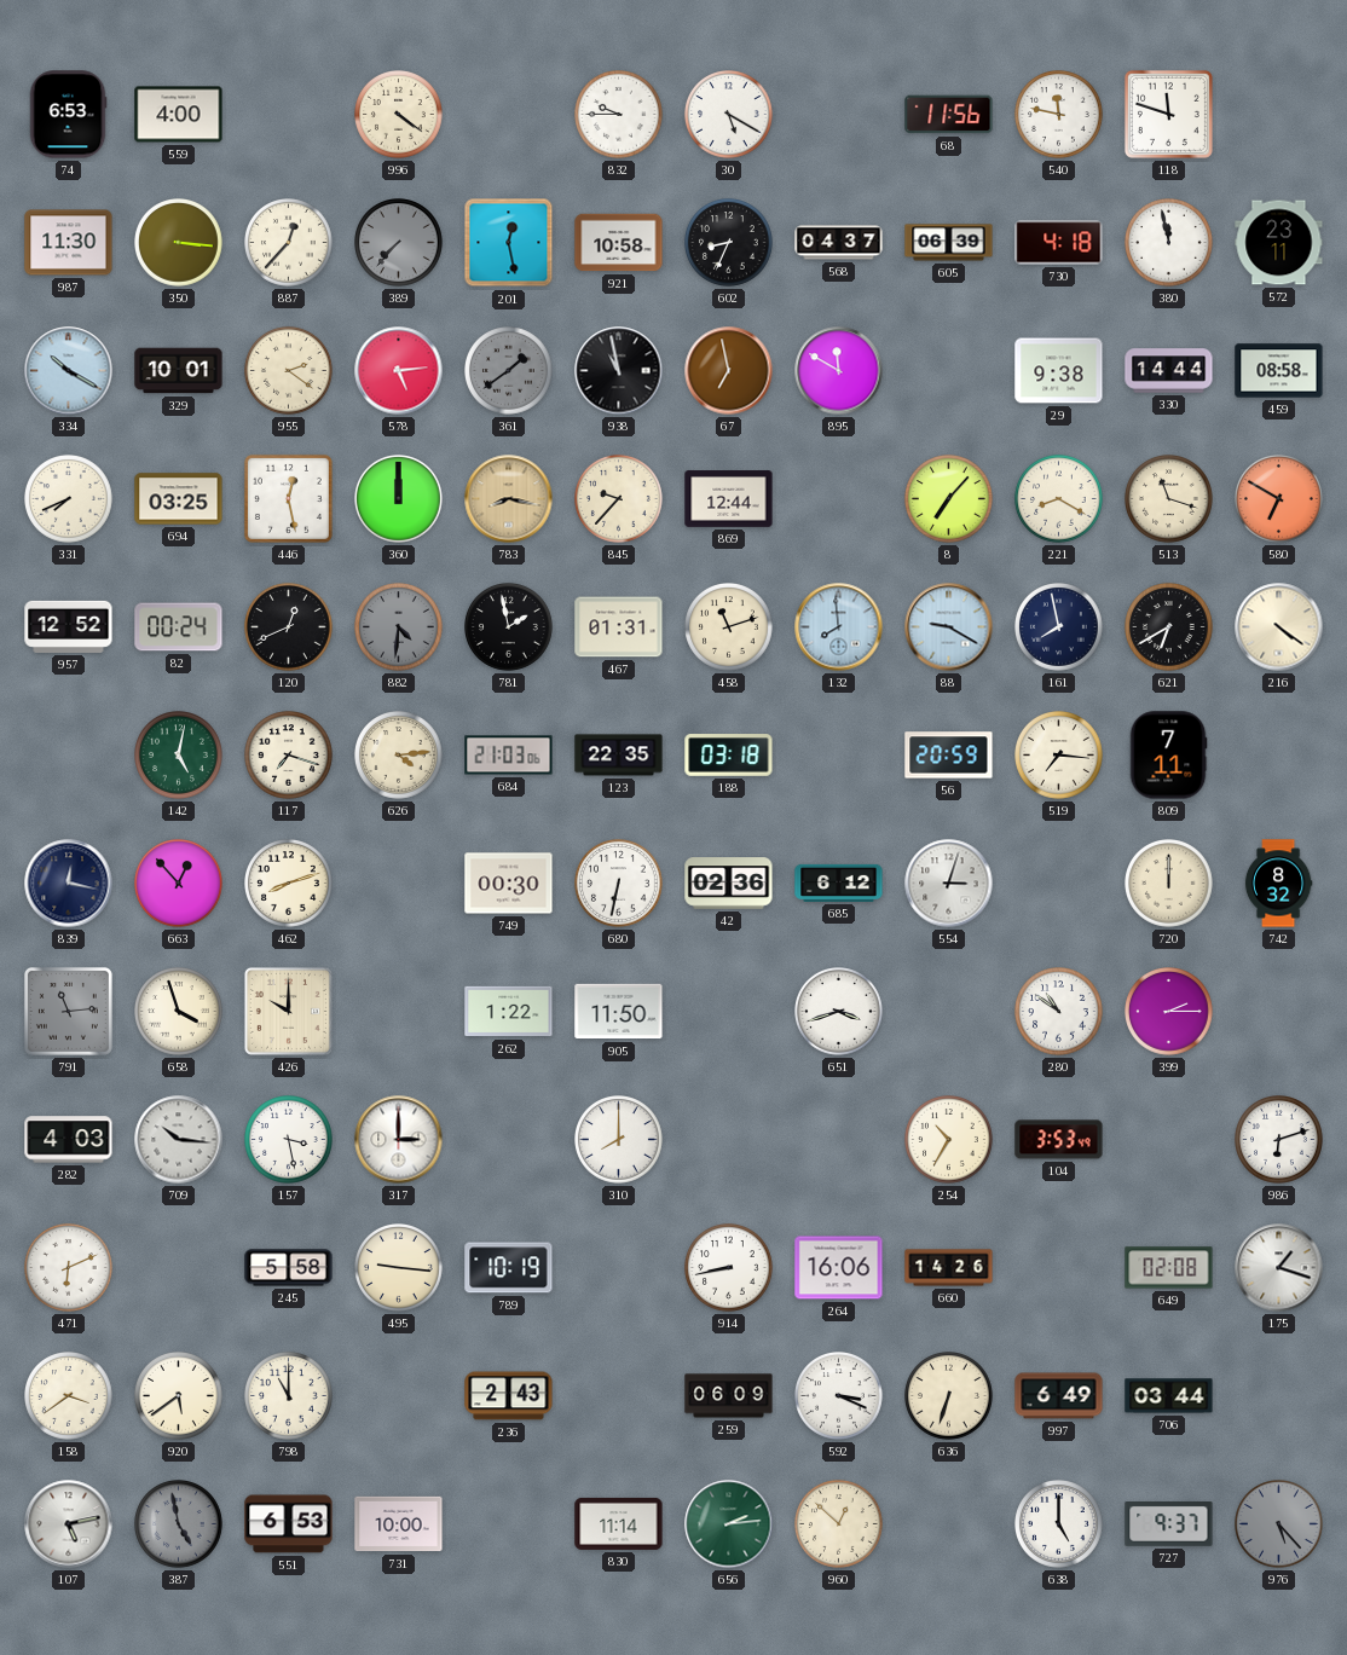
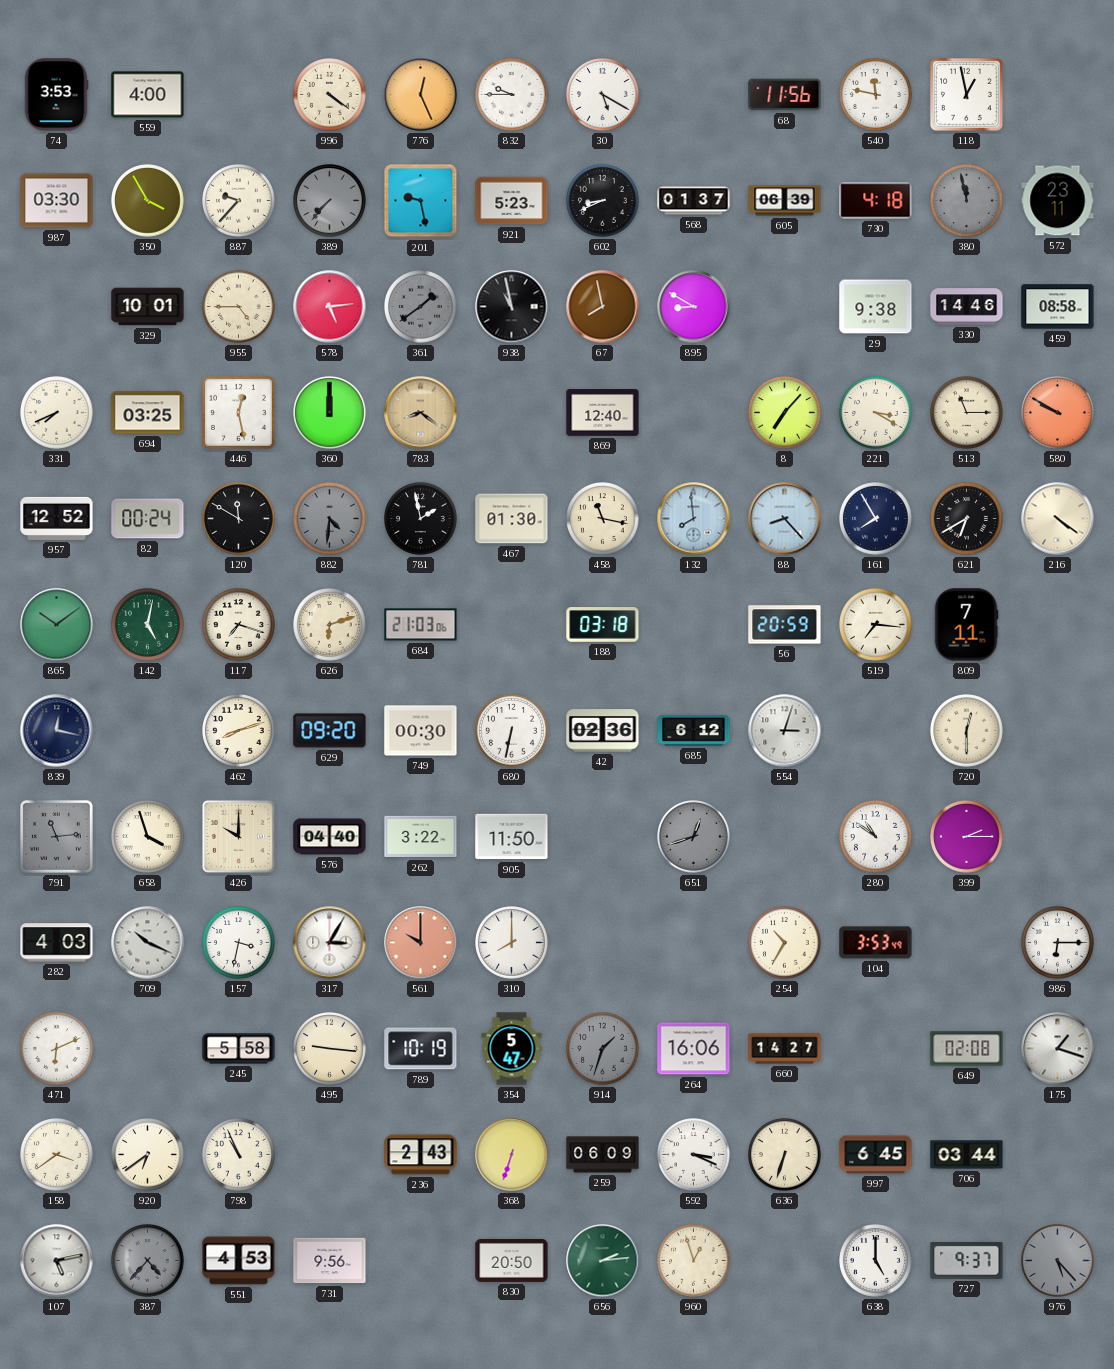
74: 6:53 -> 3:53 (56, 95)
776: none -> 12:26 (421, 95)
118: 11:48 -> 12:58 (966, 94)
987: 11:30 -> 03:30 (57, 201)
350: 3:16 -> 3:55 (148, 201)
887: 12:37 -> 9:37 (239, 201)
201: 12:28 -> 9:28 (421, 201)
921: 10:58 -> 5:23 (512, 201)
602: 8:34 -> 8:41 (603, 201)
568: 04:37 -> 01:37 (694, 201)
380 dial: white -> grey (967, 201)
334: 10:20 -> none (69, 371)
955: 2:21 -> 4:45 (239, 307)
67: 6:58 -> 7:58 (603, 307)
895: 11:50 -> 8:50 (694, 307)
330: 14:44 -> 14:46 (967, 307)
783: 8:17 -> 8:21 (421, 413)
845: 9:37 -> none (619, 499)
869: 12:44 -> 12:40 (603, 413)
221: 8:20 -> 3:20 (876, 413)
513: 11:18 -> 11:15 (967, 413)
580: 6:50 -> 9:50 (1058, 413)
120: 12:41 -> 11:50 (239, 519)
467: 01:31 -> 01:30 (512, 519)
458: 11:12 -> 11:17 (603, 519)
88: 9:20 -> 8:23 (785, 519)
161: 7:58 -> 7:55 (876, 519)
865: none -> 10:09 (57, 625)
626: 4:14 -> 6:12 (330, 625)
123: 22:35 -> none (619, 756)
663: 12:53 -> none (179, 884)
629: none -> 09:20 (330, 731)
720: 12:00 -> 12:30 (967, 731)
742: 8:32 -> none (1278, 884)
576: none -> 04:40 (330, 837)
262: 1:22 -> 3:22 (421, 837)
651: 3:42 -> 12:42 (694, 837)
651 dial: white -> grey (694, 837)
709: 10:16 -> 10:19 (148, 943)
157: 3:28 -> 3:32 (239, 943)
317: 3:00 -> 3:05 (330, 943)
561: none -> 10:00 (421, 943)
986: 6:12 -> 6:15 (1058, 943)
354: none -> 5:47 (512, 1049)
914: 8:43 -> 1:33 (603, 1049)
914 dial: white -> grey (603, 1049)
660: 14:26 -> 14:27 (785, 1049)
920: 5:39 -> 6:39 (148, 1155)
798: 11:00 -> 10:56 (239, 1155)
368: none -> 6:33 (512, 1155)
997: 6:49 -> 6:45 (876, 1155)
387: 4:58 -> 4:37 (148, 1261)
551: 6:53 -> 4:53 (239, 1261)
731: 10:00 -> 9:56 (330, 1261)
830: 11:14 -> 20:50 (512, 1260)
960: 12:52 -> 12:57 (694, 1261)
